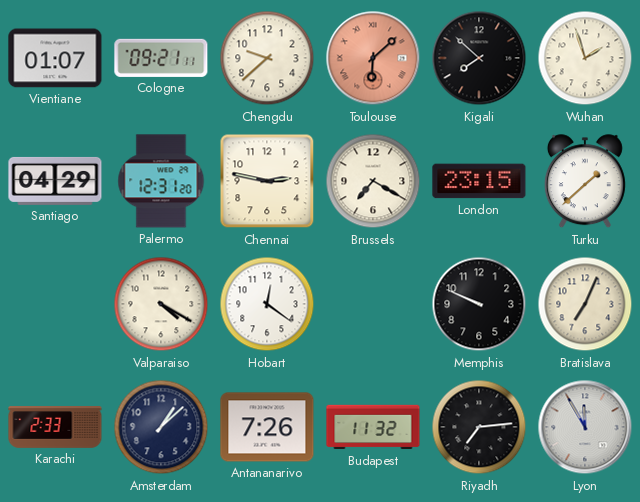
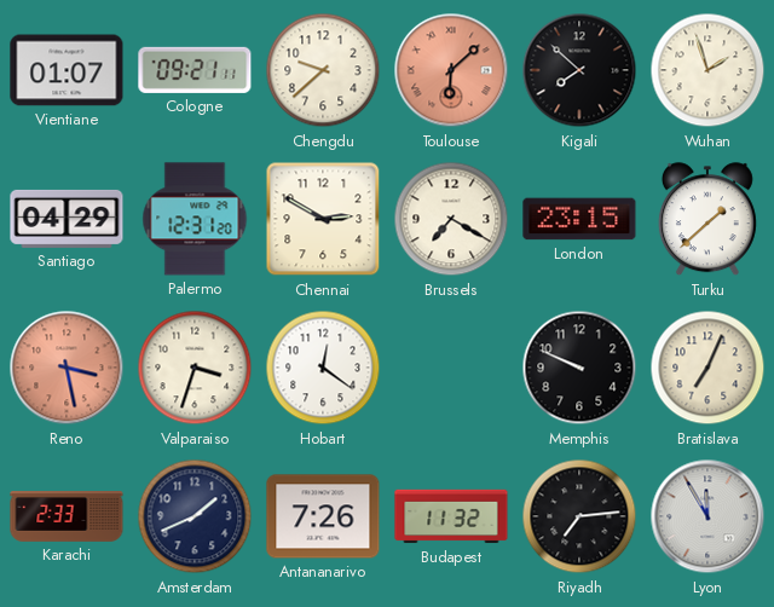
Chennai: 2:47 -> 2:50 (323, 219)
Reno: none -> 3:28 (67, 368)
Valparaiso: 4:20 -> 3:33 (195, 368)
Amsterdam: 1:08 -> 1:41 (195, 516)
